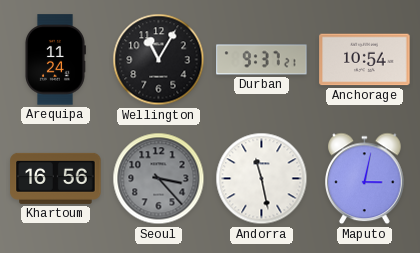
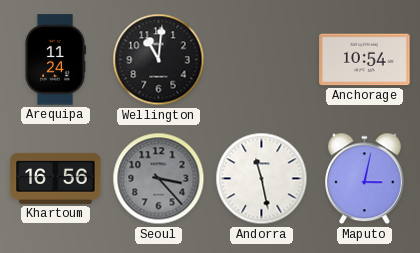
Wellington: 11:05 -> 11:01 (159, 60)
Durban: 9:37 -> none (262, 60)
